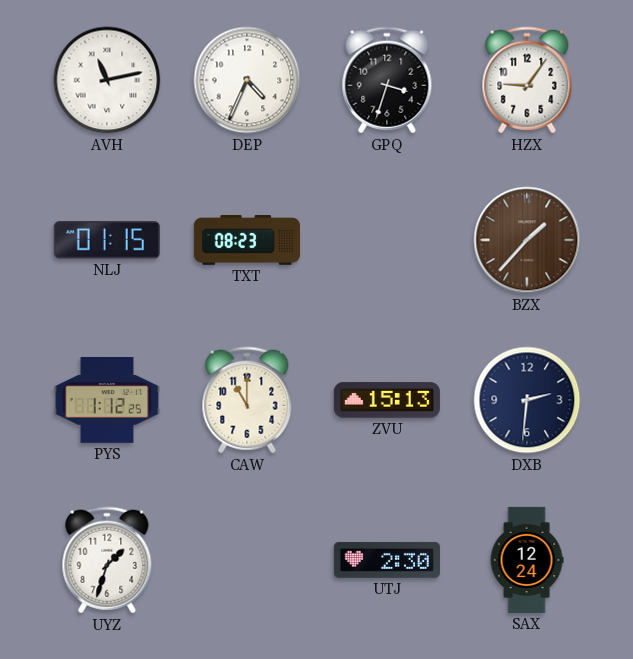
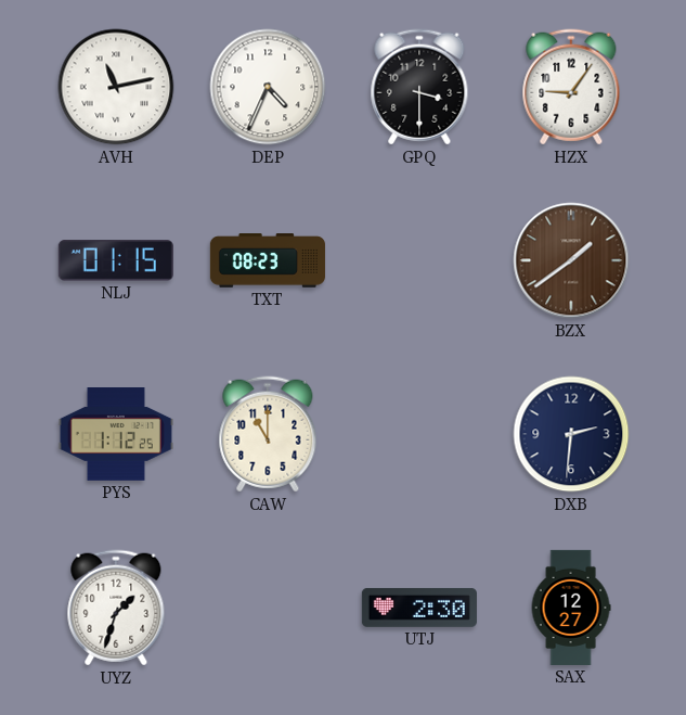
GPQ: 3:33 -> 3:30 (419, 87)
BZX: 1:37 -> 1:39 (571, 260)
ZVU: 15:13 -> none (387, 400)
SAX: 12:24 -> 12:27 (571, 608)
